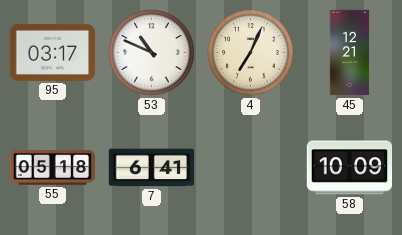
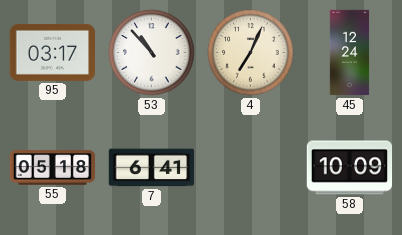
53: 10:49 -> 10:53 (152, 53)
45: 12:21 -> 12:24 (350, 53)
